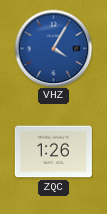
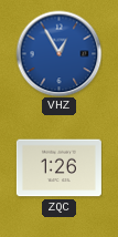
VHZ: 4:05 -> 12:55 (58, 53)
